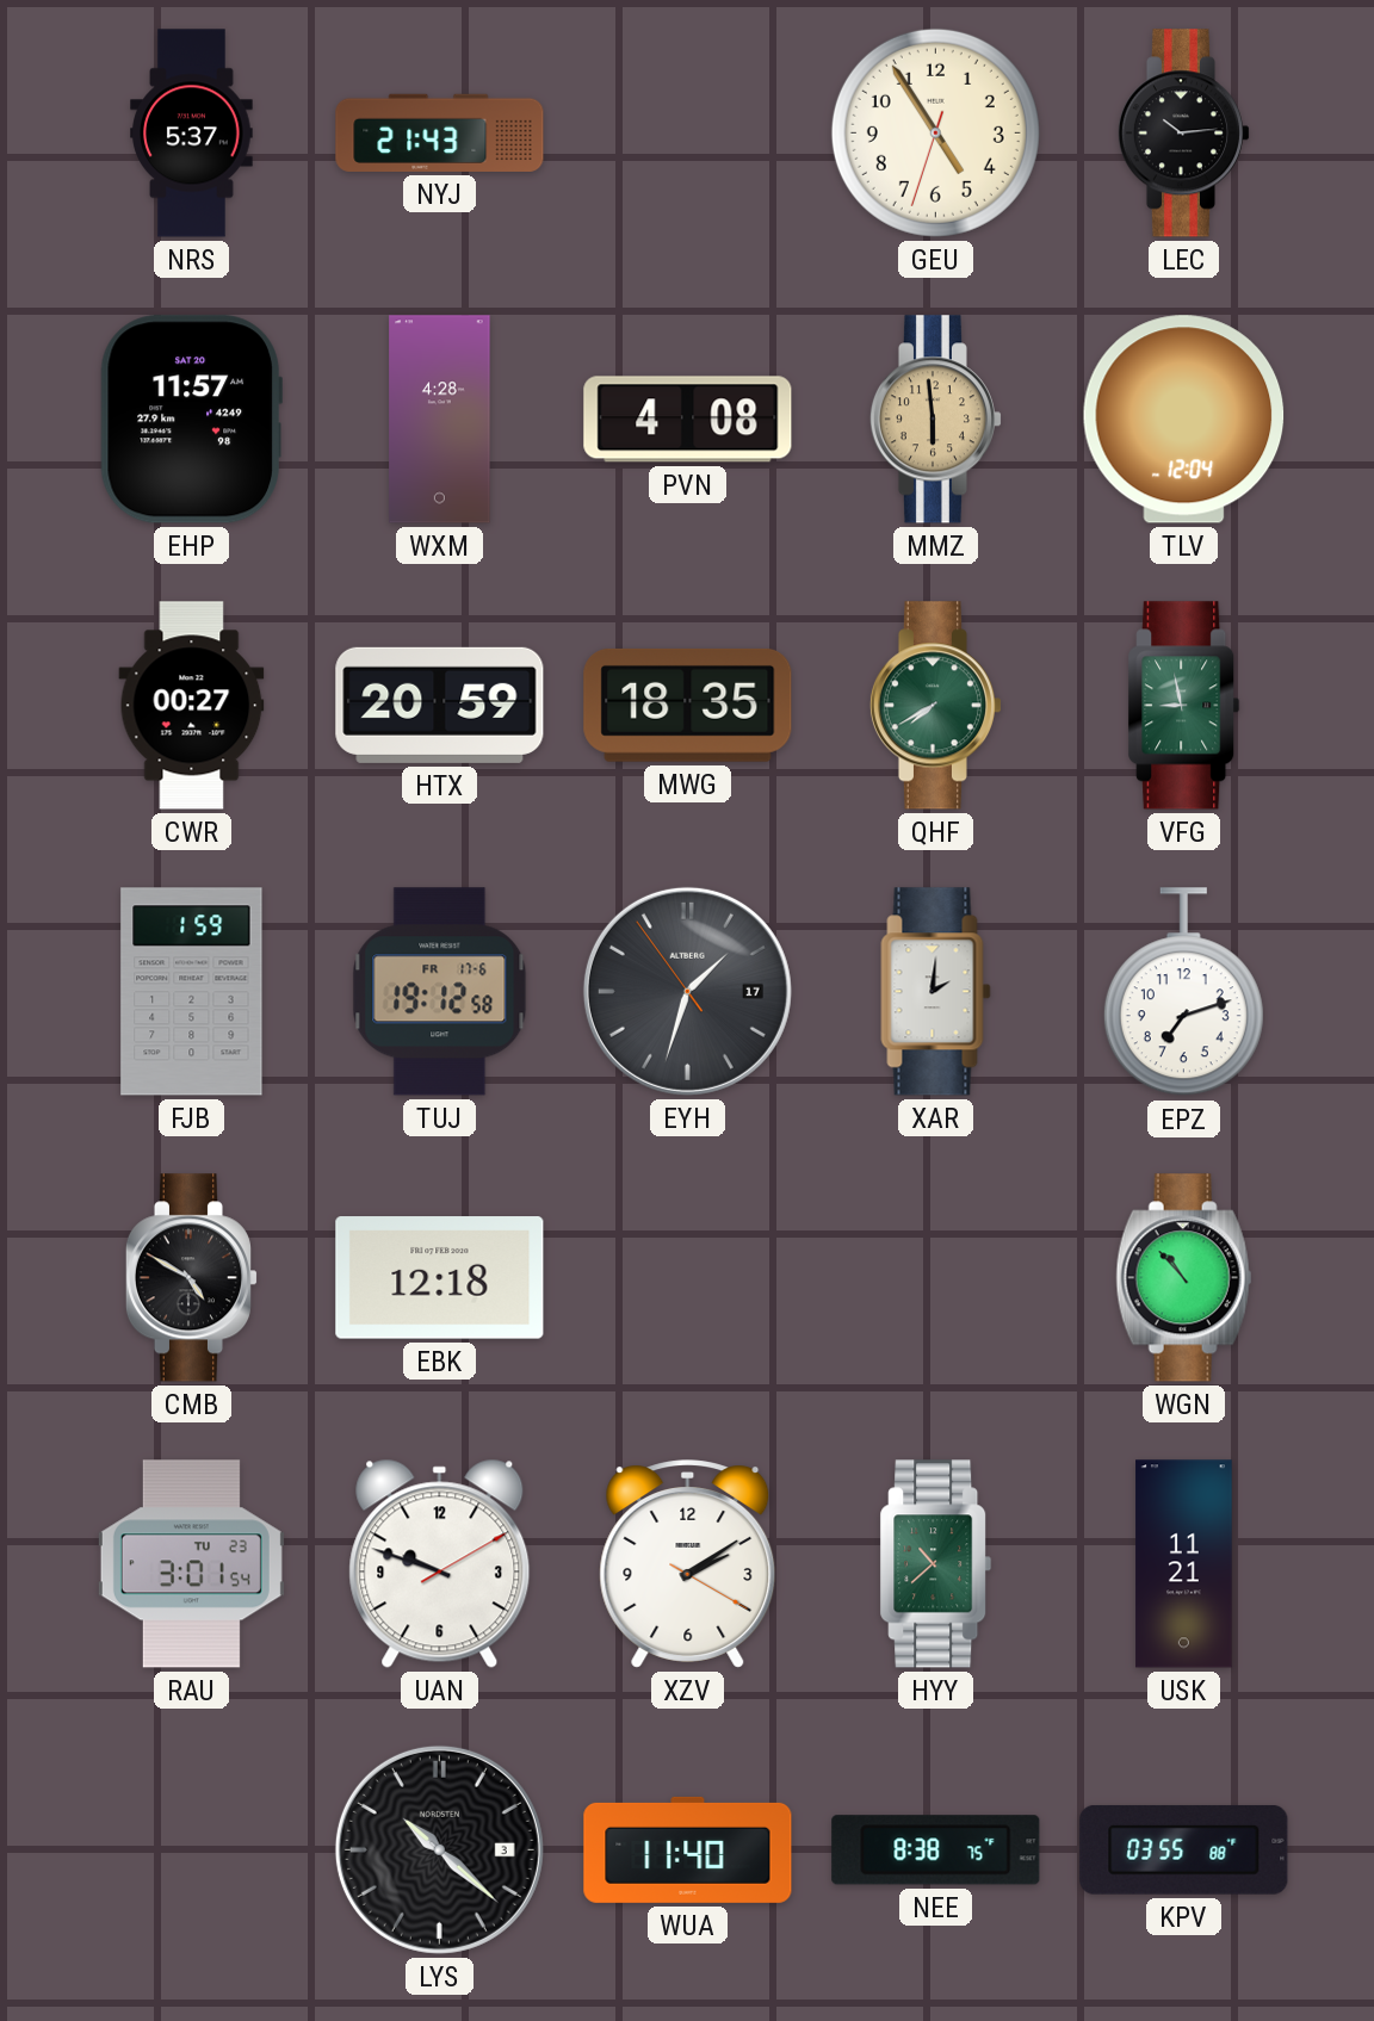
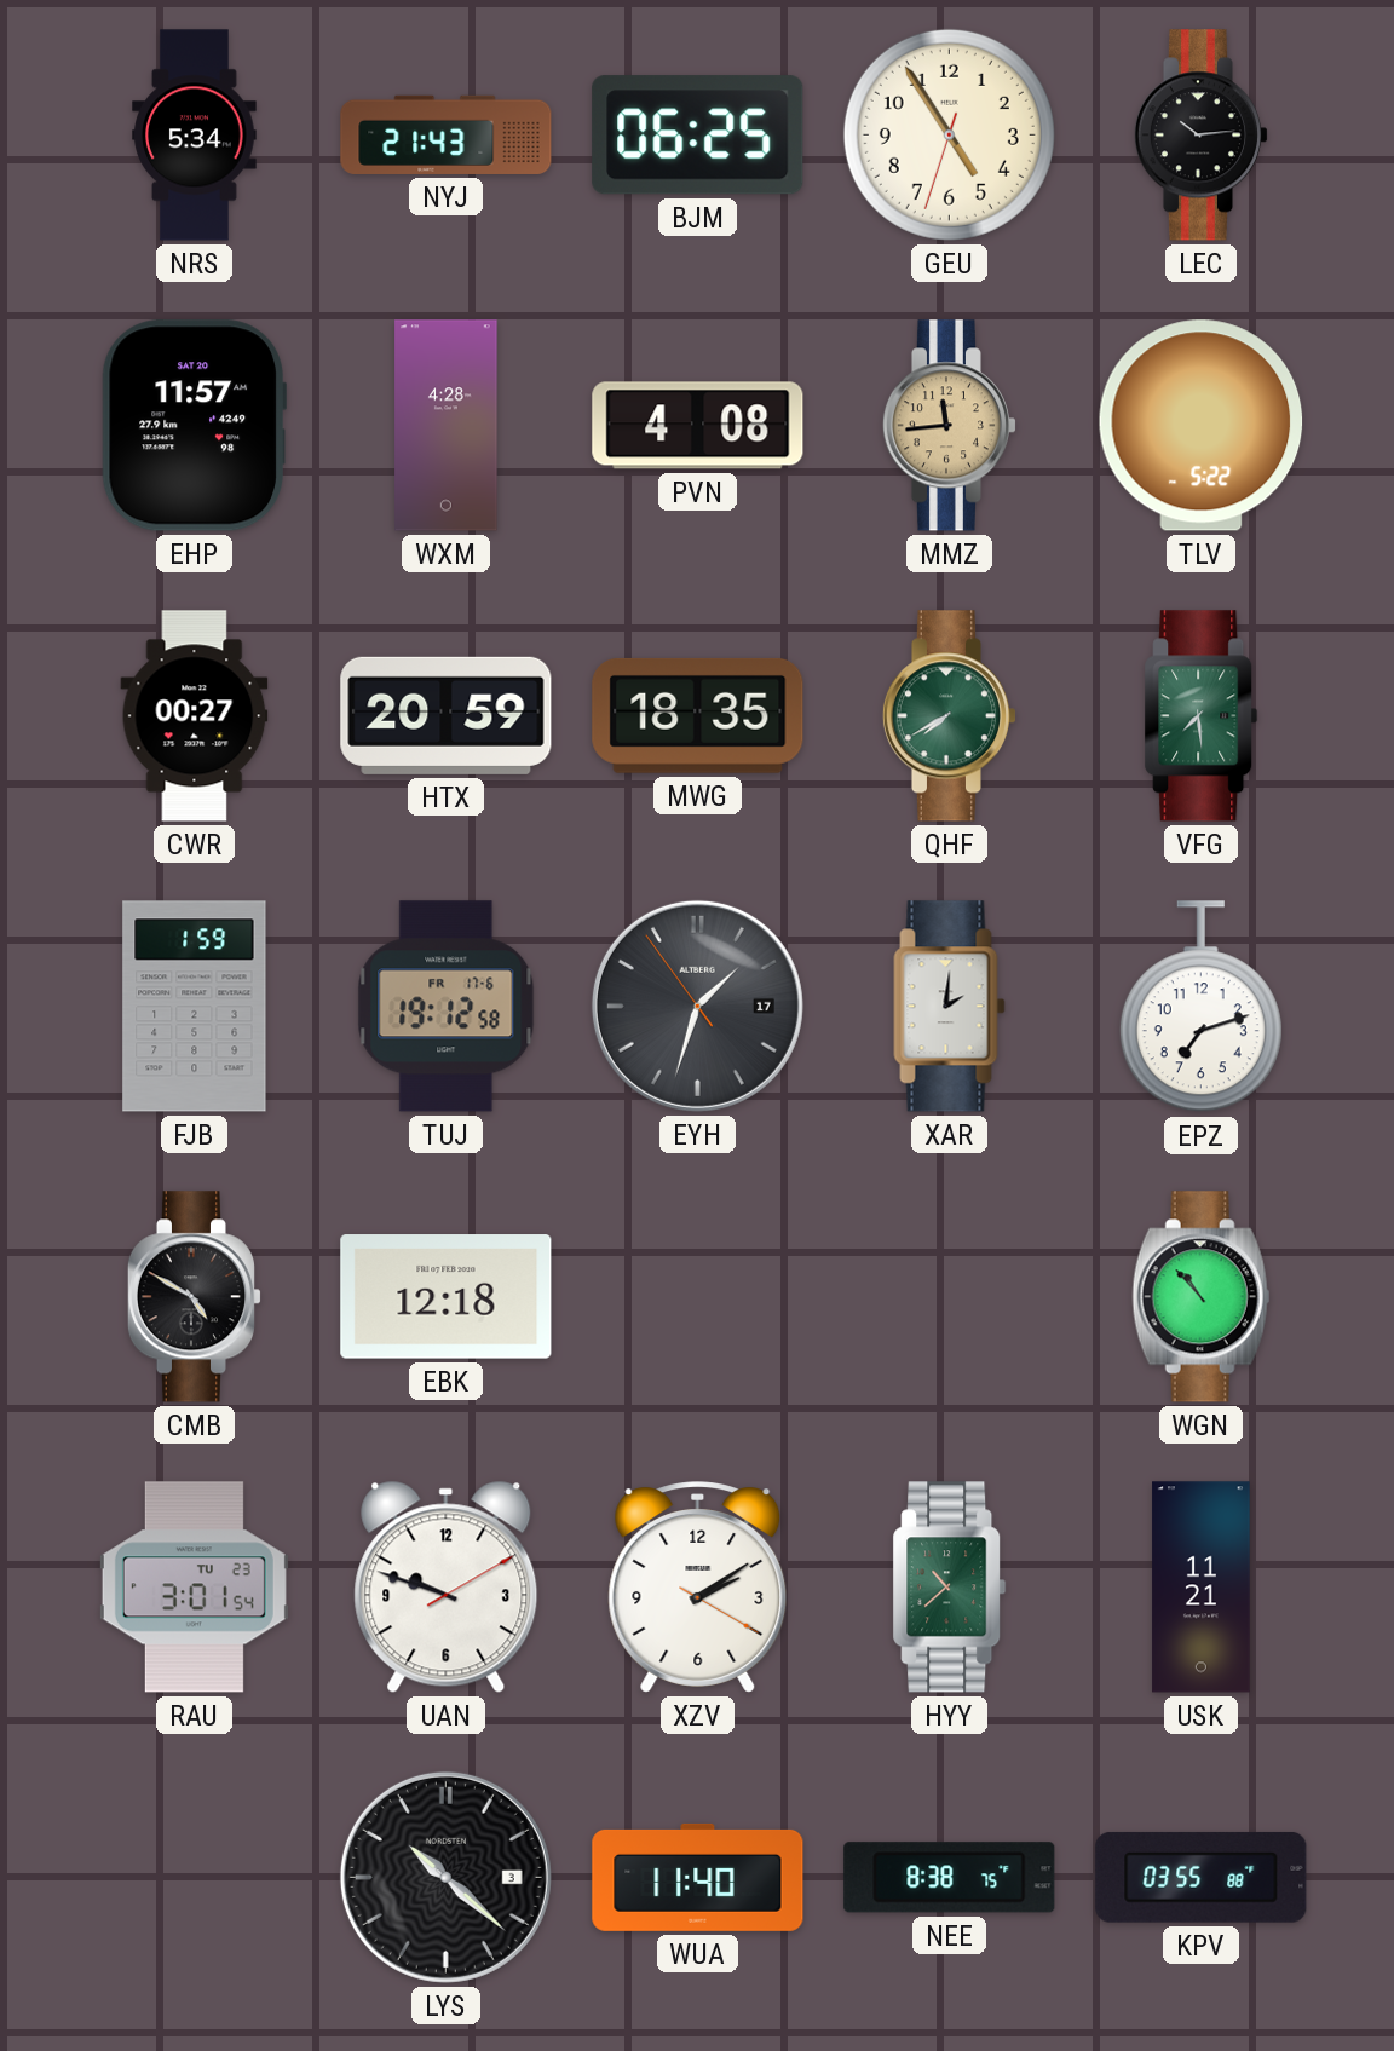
NRS: 5:37 -> 5:34 (195, 136)
BJM: none -> 06:25 (698, 136)
MMZ: 5:59 -> 11:44 (949, 426)
TLV: 12:04 -> 5:22 (1202, 426)
VFG: 8:58 -> 7:29 (1202, 716)
